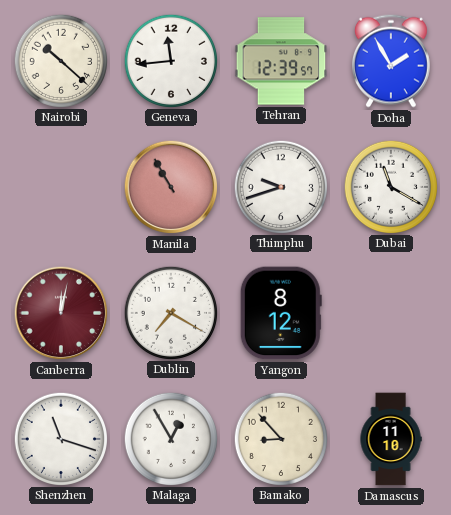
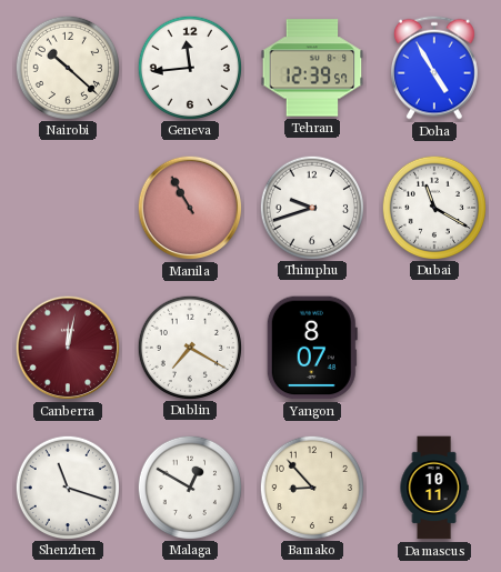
Doha: 1:55 -> 4:55 (434, 68)
Yangon: 8:12 -> 8:07 (312, 348)
Malaga: 12:55 -> 12:50 (189, 486)
Damascus: 11:10 -> 10:11 (434, 488)
